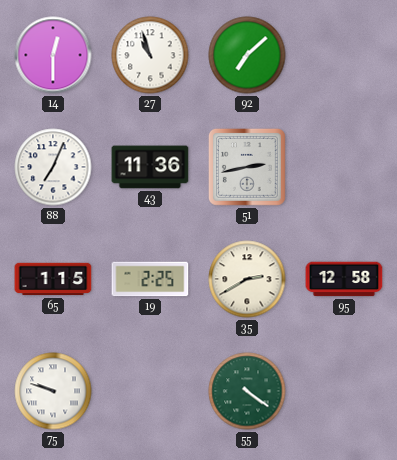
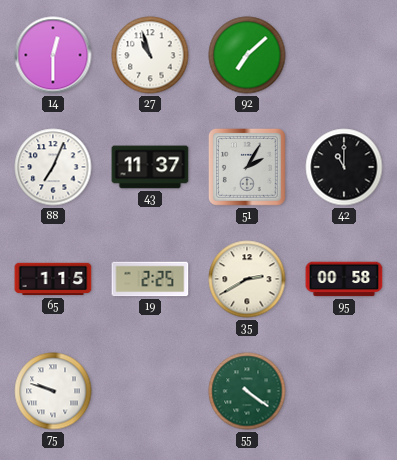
43: 11:36 -> 11:37 (150, 167)
51: 2:43 -> 2:05 (247, 167)
42: none -> 11:00 (344, 167)
95: 12:58 -> 00:58 (344, 279)
